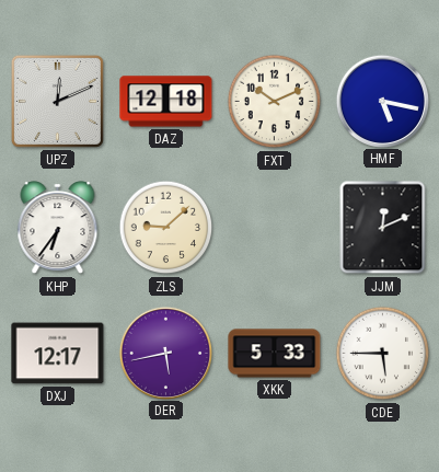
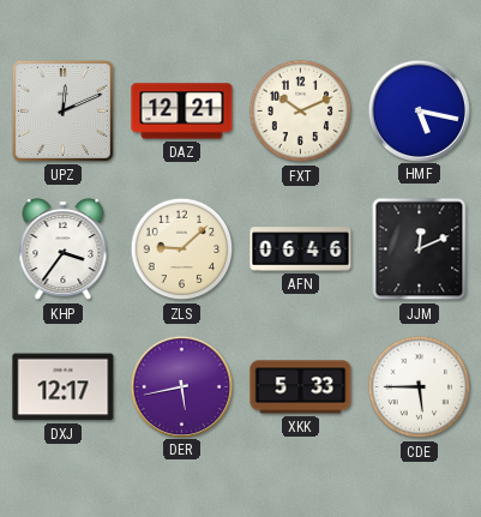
DAZ: 12:18 -> 12:21 (182, 112)
KHP: 6:36 -> 3:36 (64, 250)
AFN: none -> 06:46 (301, 250)
